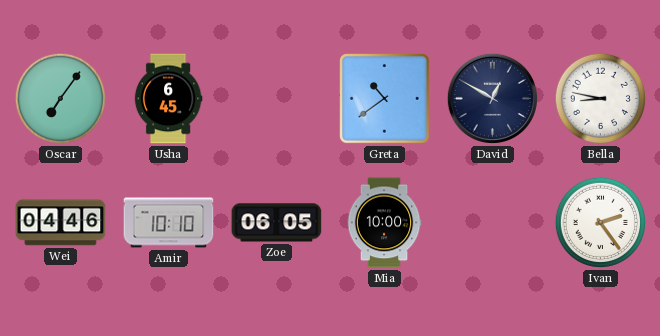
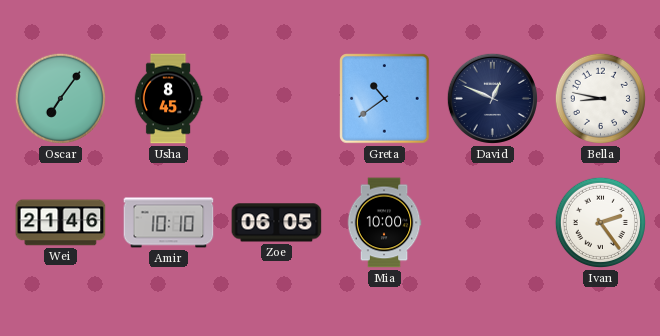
Usha: 6:45 -> 8:45 (168, 99)
David: 12:50 -> 12:49 (492, 98)
Wei: 04:46 -> 21:46 (61, 223)
